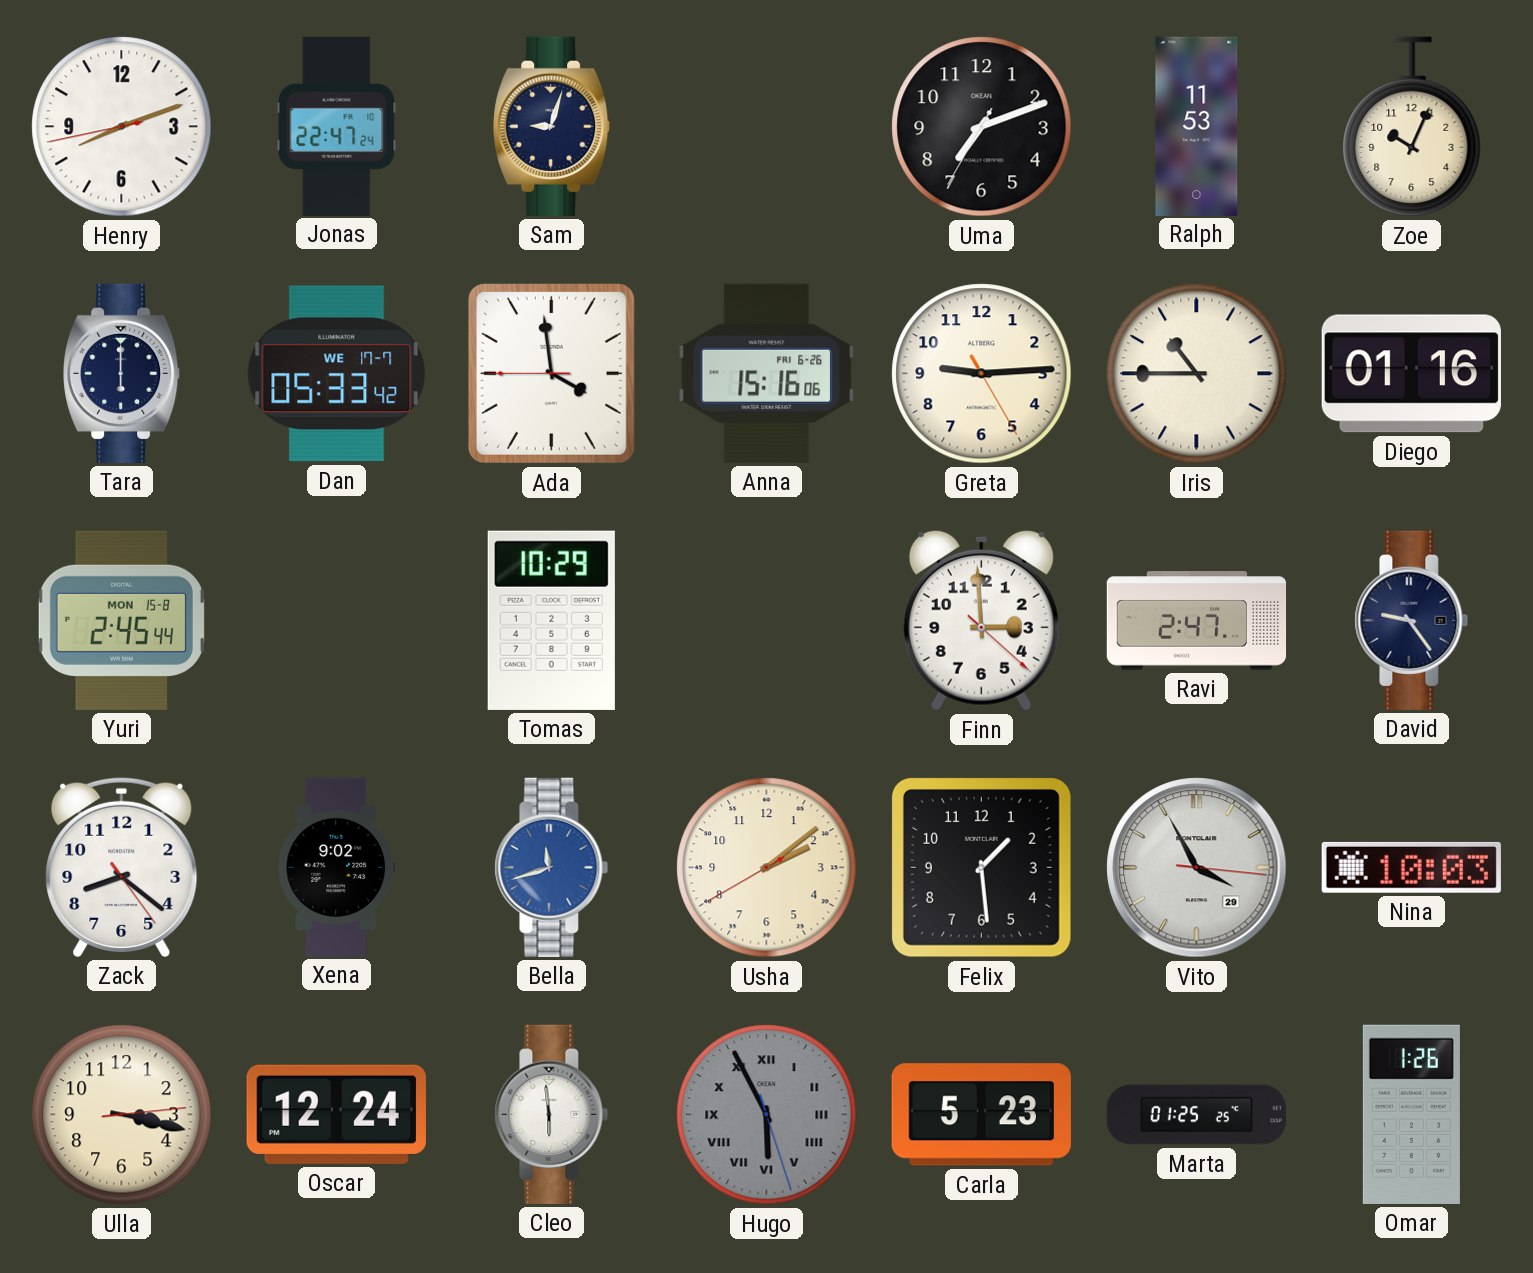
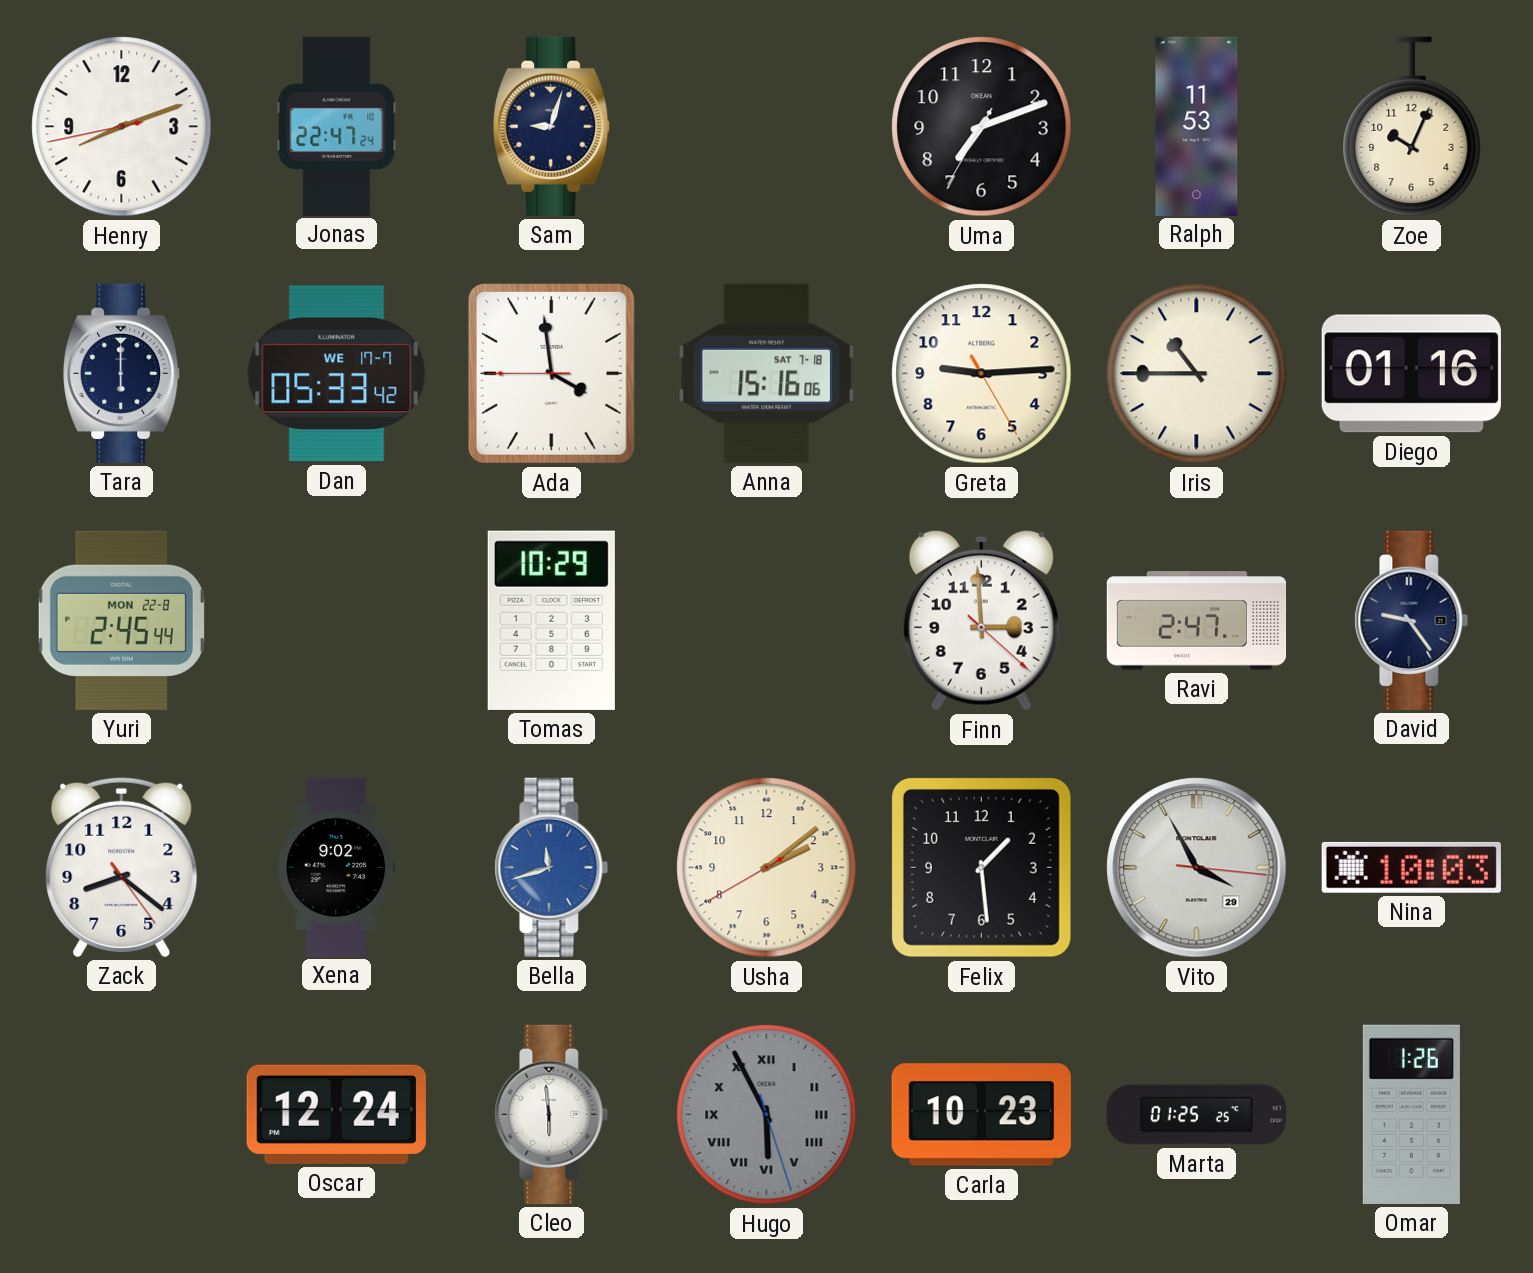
Anna date: FRI 6-26 -> SAT 7-18 (767, 373)
Yuri date: MON 15-8 -> MON 22-8 (121, 620)
Ulla: 3:17 -> none (122, 1115)
Carla: 5:23 -> 10:23 (981, 1115)
